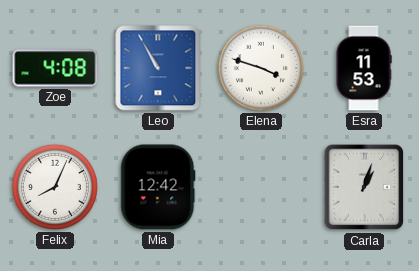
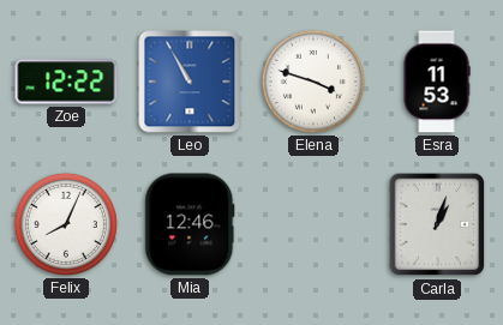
Zoe: 4:08 -> 12:22 (66, 82)
Mia: 12:42 -> 12:46 (190, 224)
